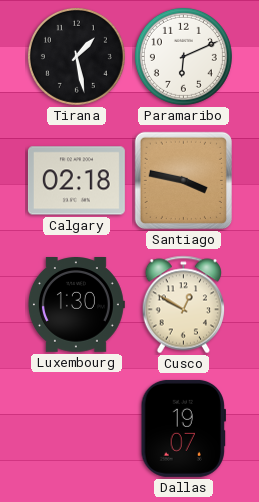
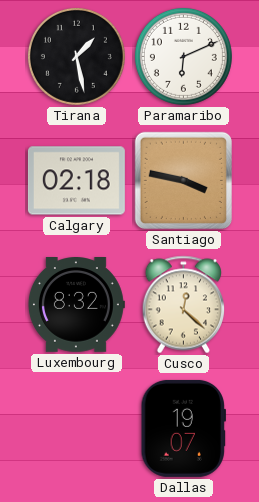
Luxembourg: 1:30 -> 8:32 (76, 305)
Cusco: 12:50 -> 12:22 (184, 305)
